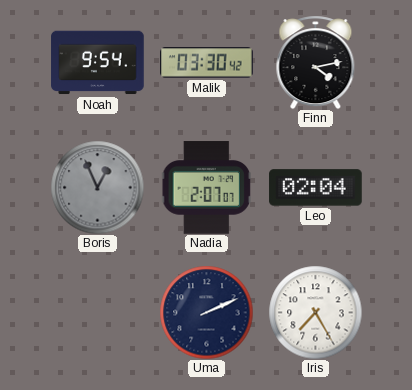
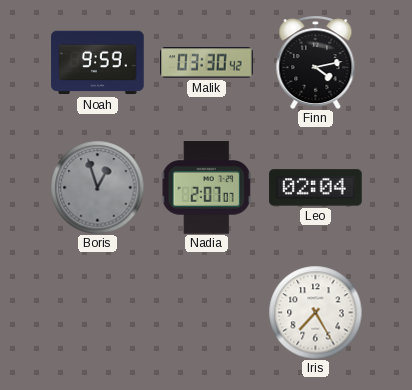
Noah: 9:54 -> 9:59 (98, 63)
Boris: 12:56 -> 12:57 (97, 187)
Uma: 2:11 -> none (206, 312)
